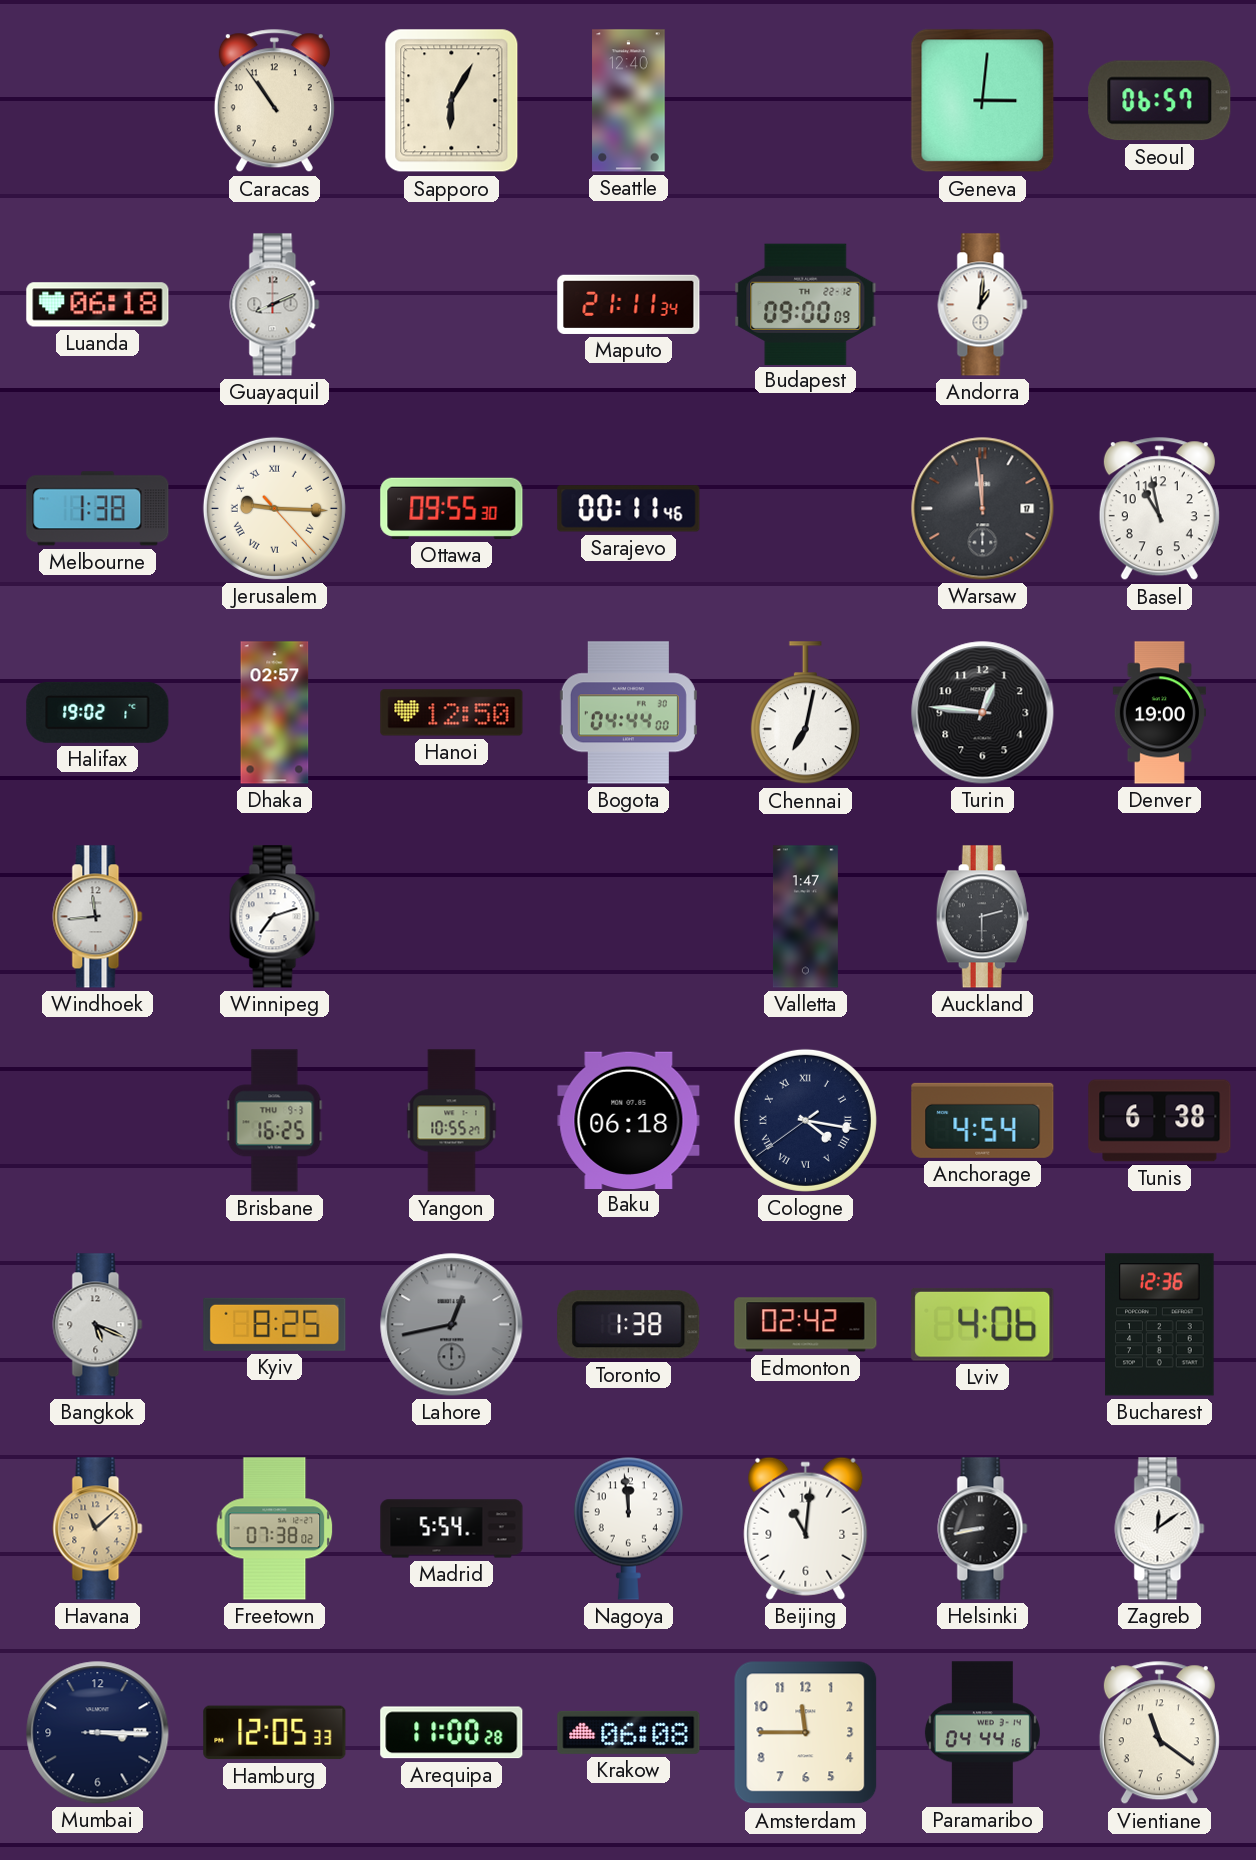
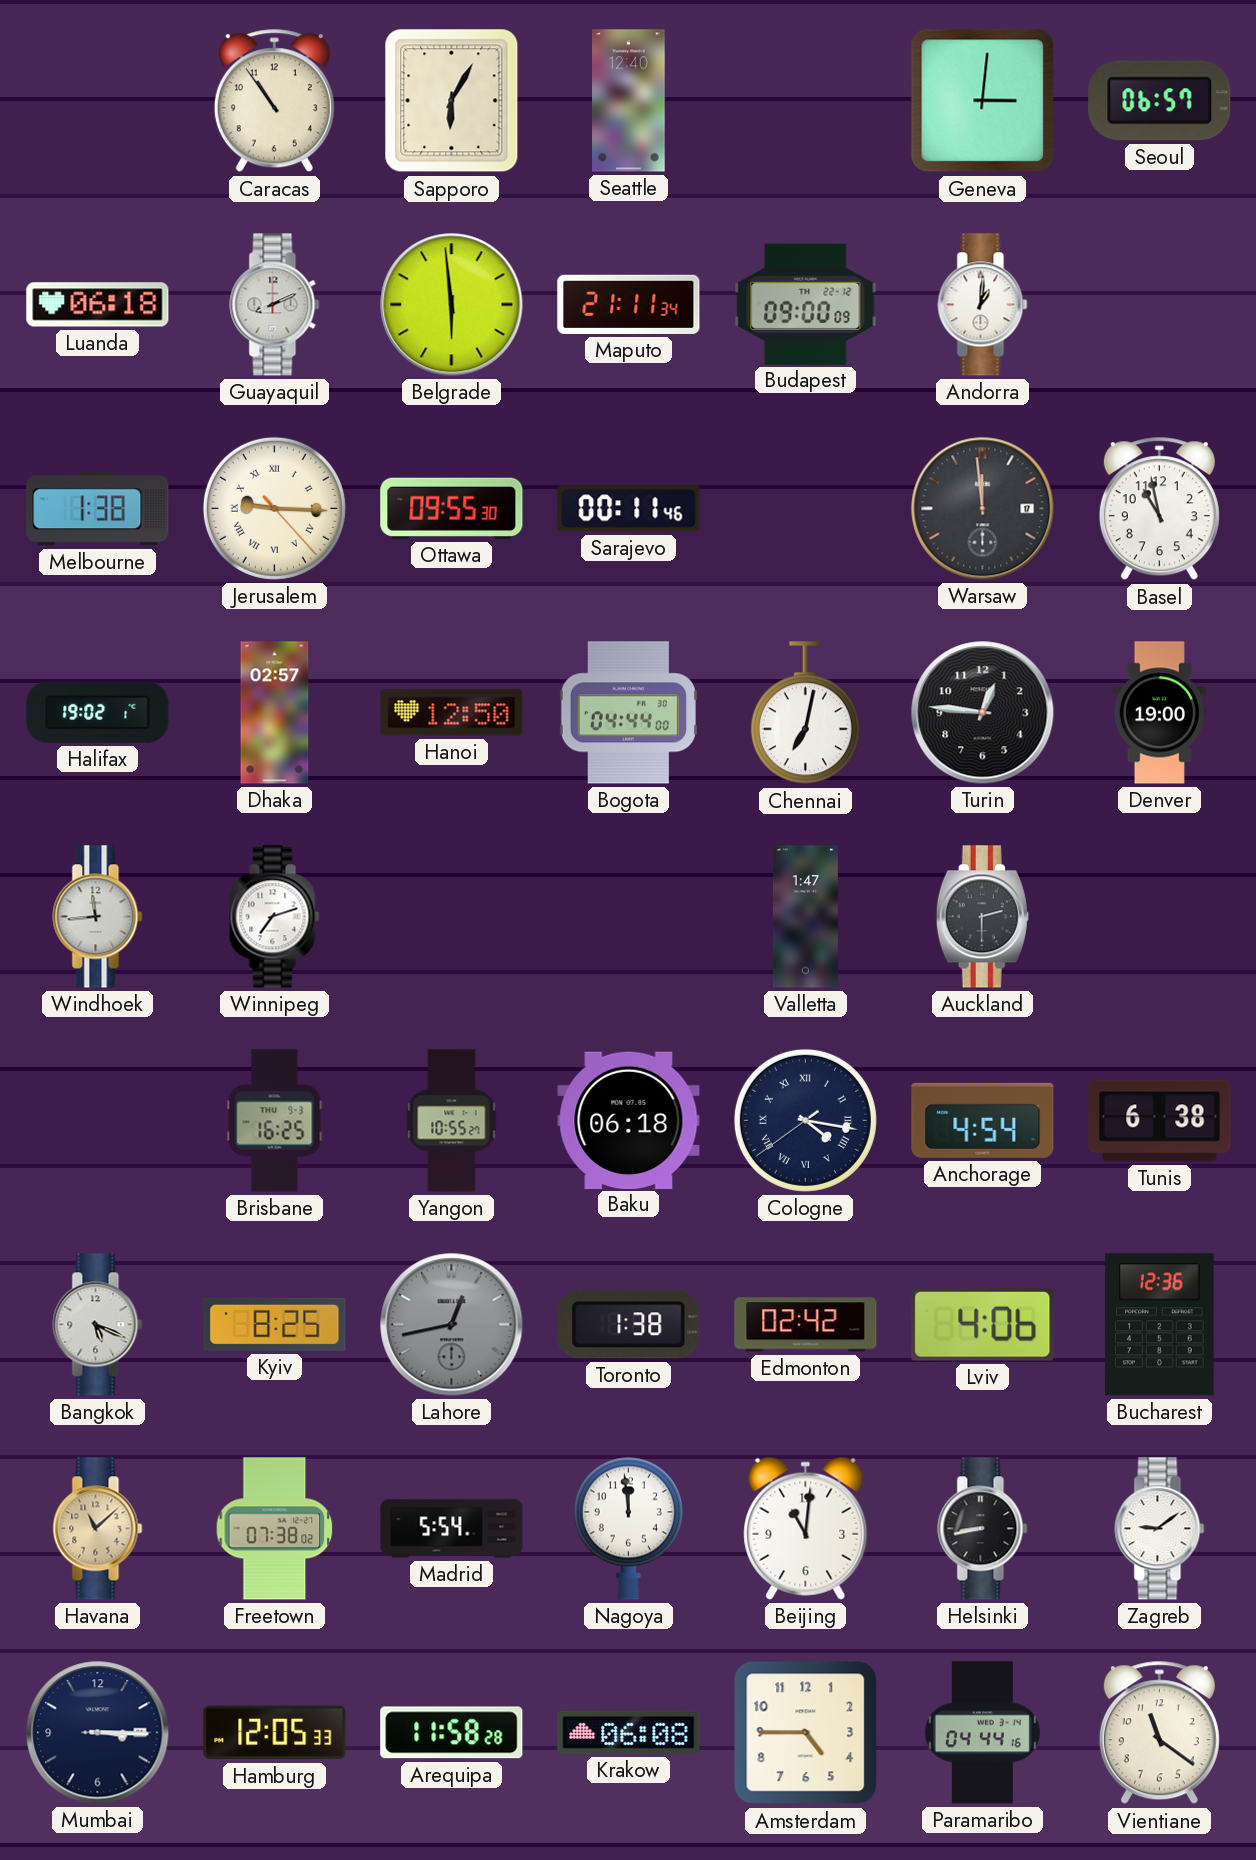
Belgrade: none -> 5:59 (452, 305)
Zagreb: 12:09 -> 9:09 (1160, 1529)
Arequipa: 11:00 -> 11:58 (452, 1733)
Amsterdam: 11:45 -> 4:45 (806, 1733)
